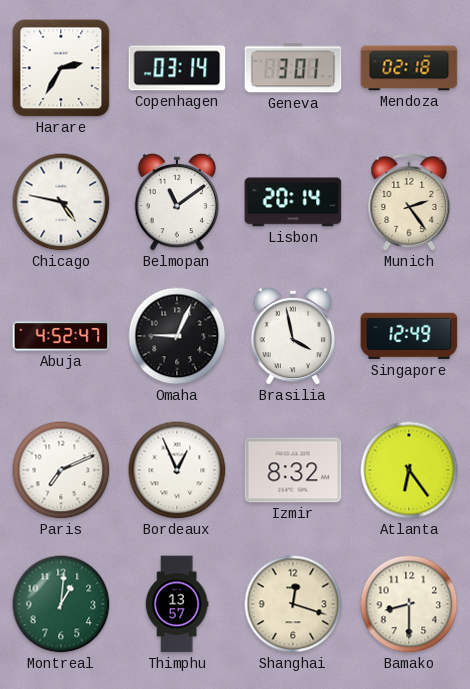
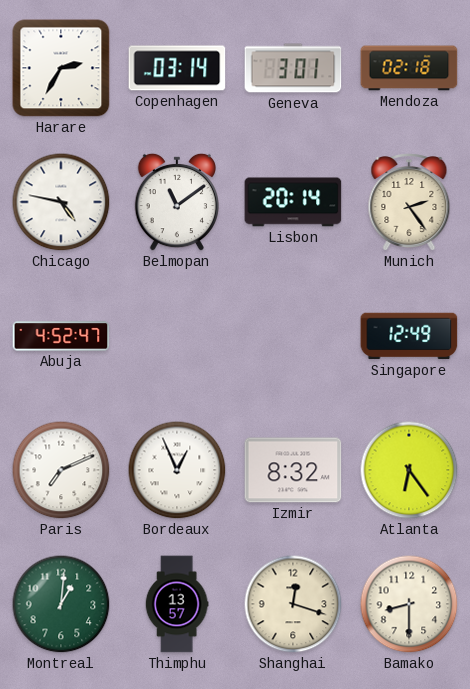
Omaha: 9:04 -> none (177, 336)
Brasilia: 3:58 -> none (293, 336)
